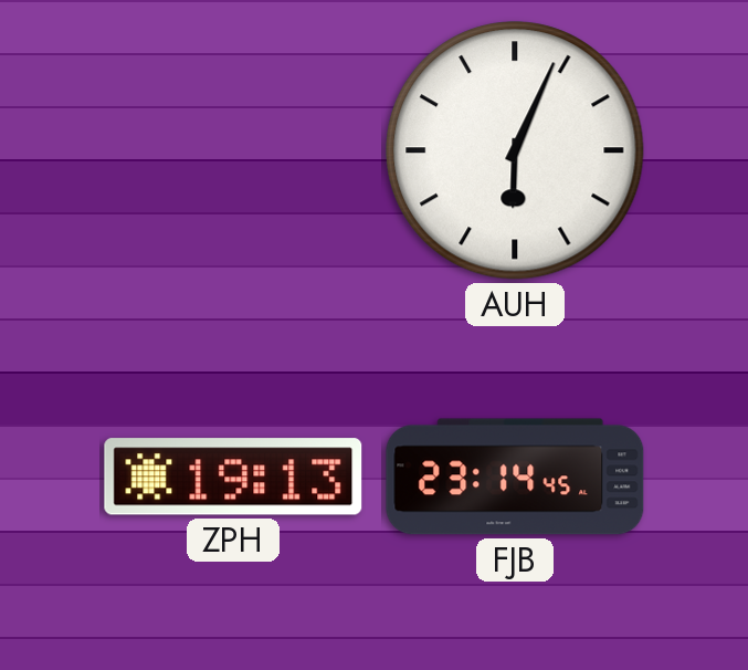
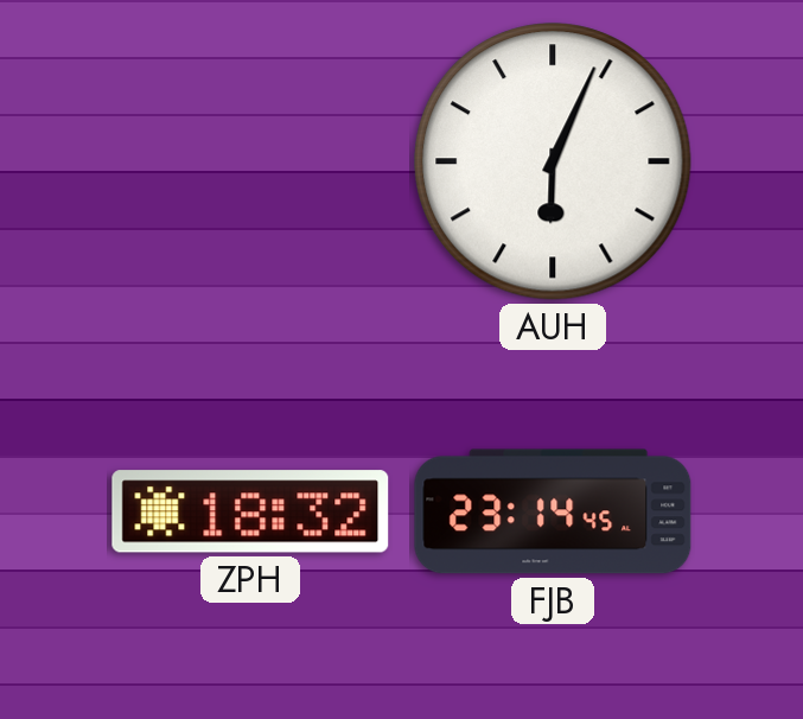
ZPH: 19:13 -> 18:32 (250, 511)
